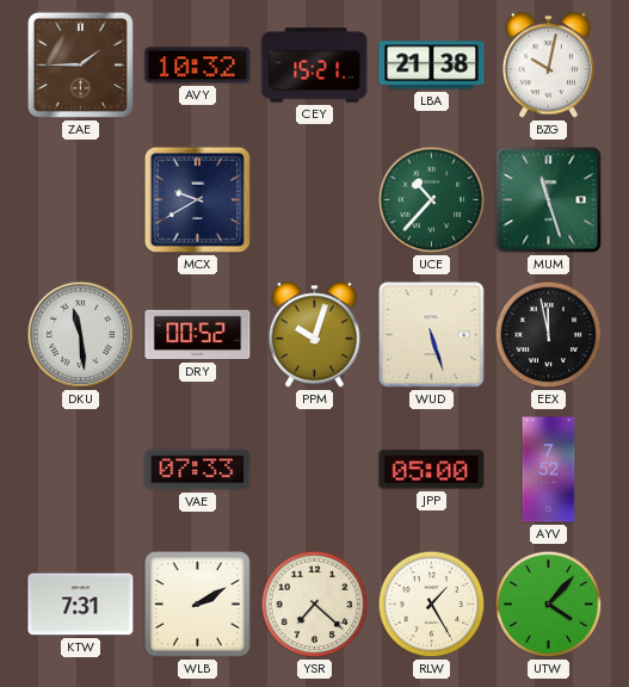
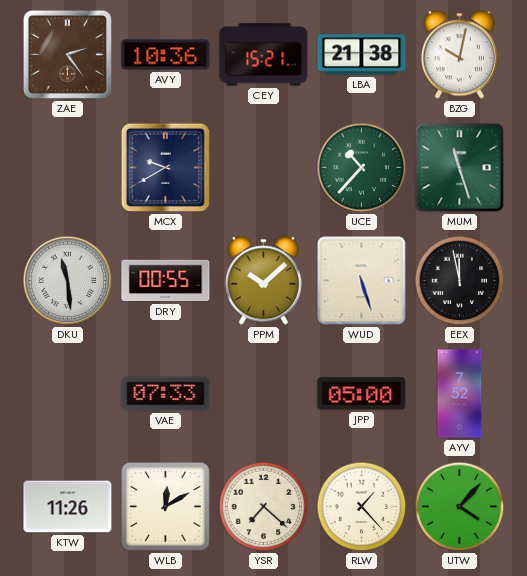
ZAE: 1:45 -> 2:24 (67, 54)
AVY: 10:32 -> 10:36 (166, 55)
DRY: 00:52 -> 00:55 (166, 281)
PPM: 10:03 -> 10:08 (263, 281)
KTW: 7:31 -> 11:26 (68, 507)
WLB: 2:10 -> 12:10 (166, 507)
RLW: 1:25 -> 1:23 (362, 507)
